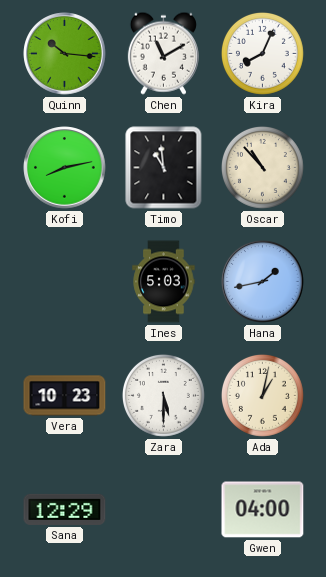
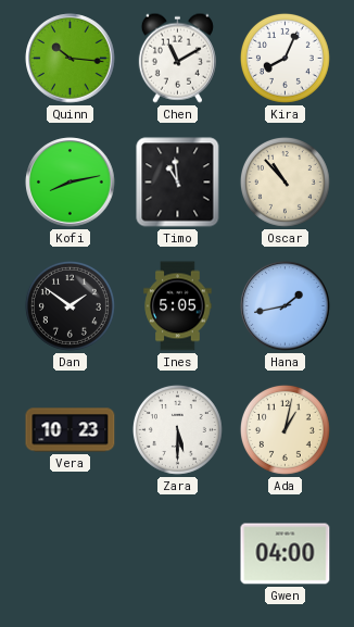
Dan: none -> 1:51 (69, 305)
Ines: 5:03 -> 5:05 (178, 306)
Sana: 12:29 -> none (65, 509)
